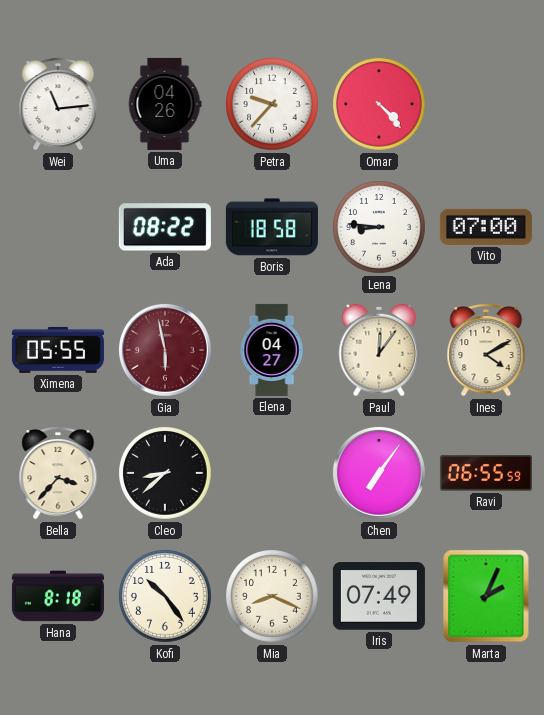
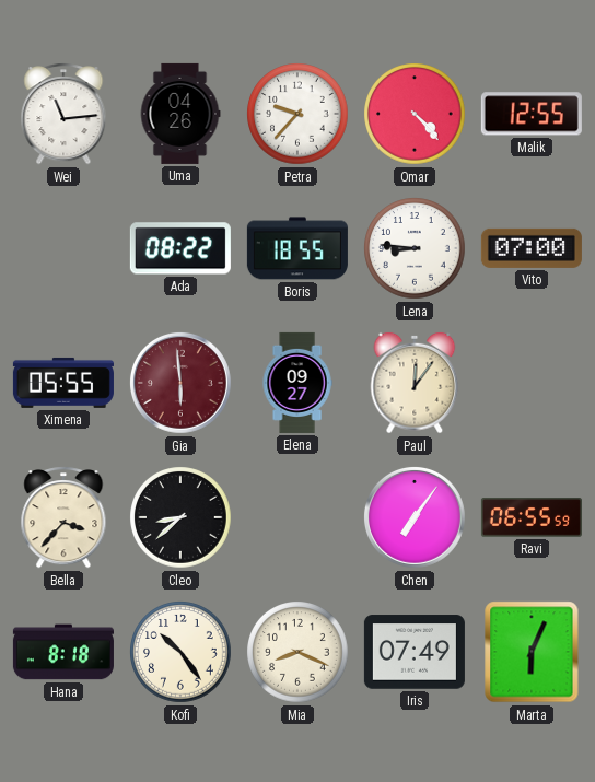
Malik: none -> 12:55 (532, 114)
Boris: 18:58 -> 18:55 (297, 248)
Gia: 5:58 -> 5:59 (182, 384)
Elena: 04:27 -> 09:27 (297, 383)
Ines: 4:10 -> none (486, 350)
Marta: 2:04 -> 6:04 (532, 652)
